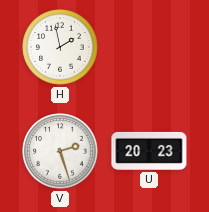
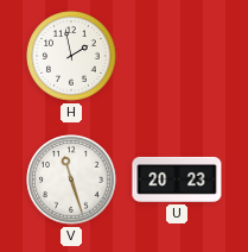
V: 2:27 -> 11:27 (71, 179)
